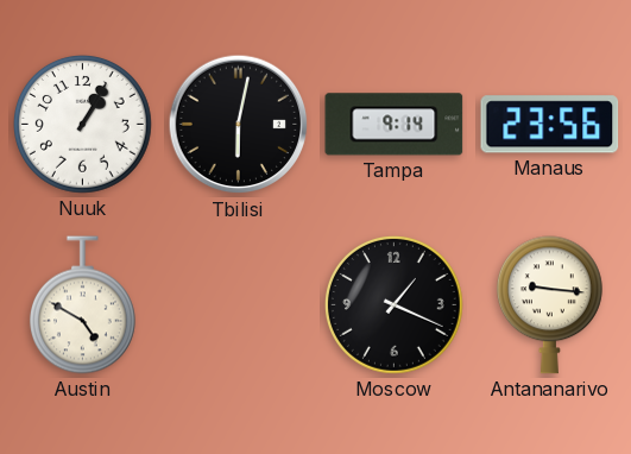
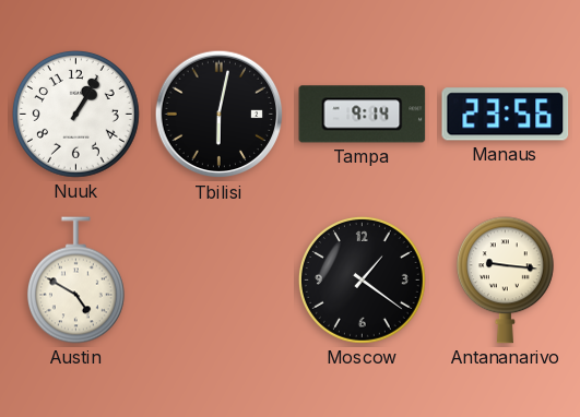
Moscow: 1:19 -> 1:21 (363, 281)
